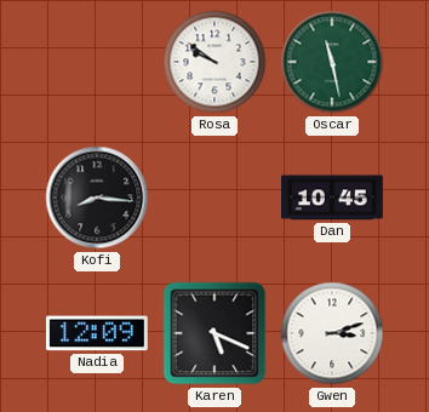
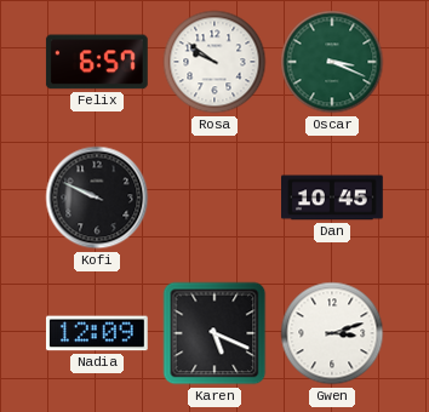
Felix: none -> 6:57 (97, 62)
Oscar: 11:28 -> 3:19 (332, 62)
Kofi: 8:16 -> 9:49 (97, 198)
